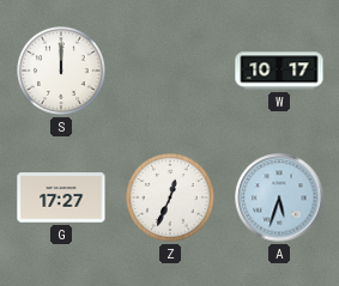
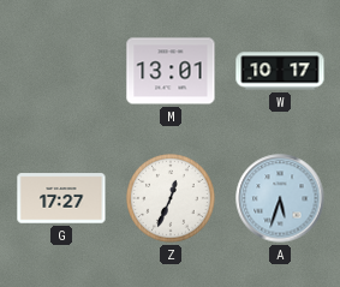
S: 12:00 -> none (62, 72)
M: none -> 13:01 (171, 71)
